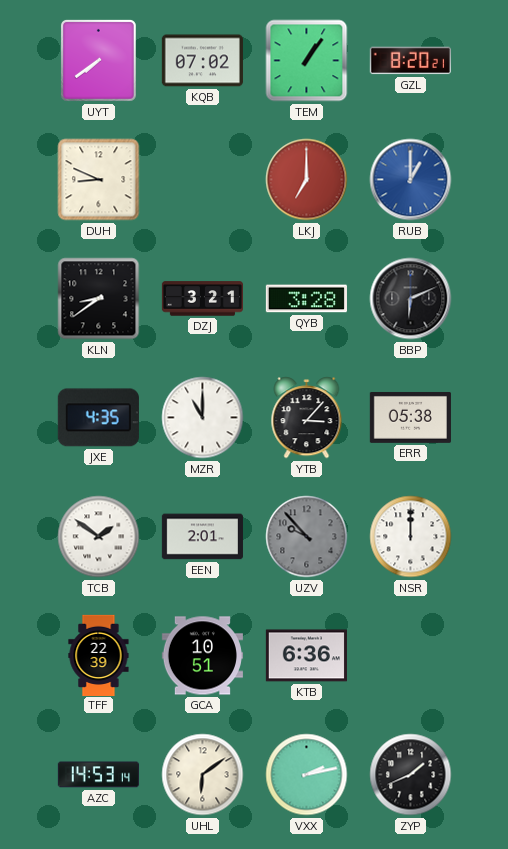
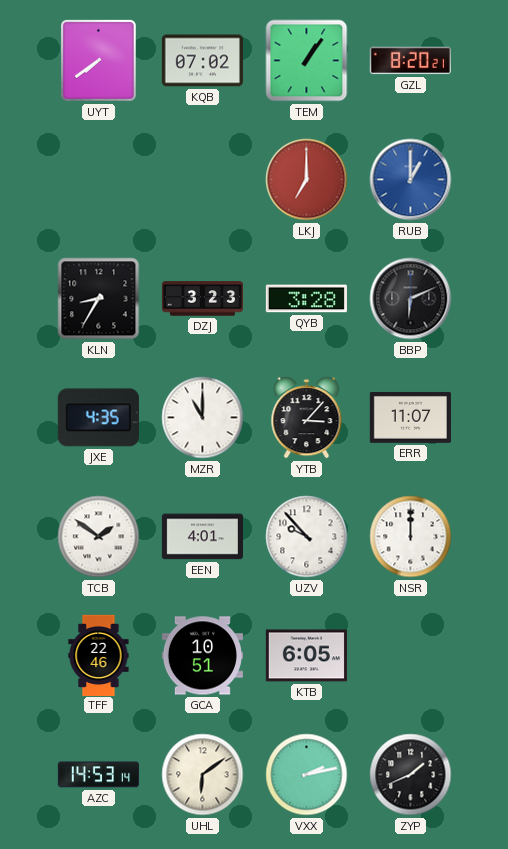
DUH: 8:49 -> none (99, 180)
KLN: 8:39 -> 8:35 (99, 299)
DZJ: 3:21 -> 3:23 (202, 299)
ERR: 05:38 -> 11:07 (410, 417)
EEN: 2:01 -> 4:01 (202, 537)
UZV dial: grey -> white (307, 537)
TFF: 22:39 -> 22:46 (99, 655)
KTB: 6:36 -> 6:05 (306, 656)
